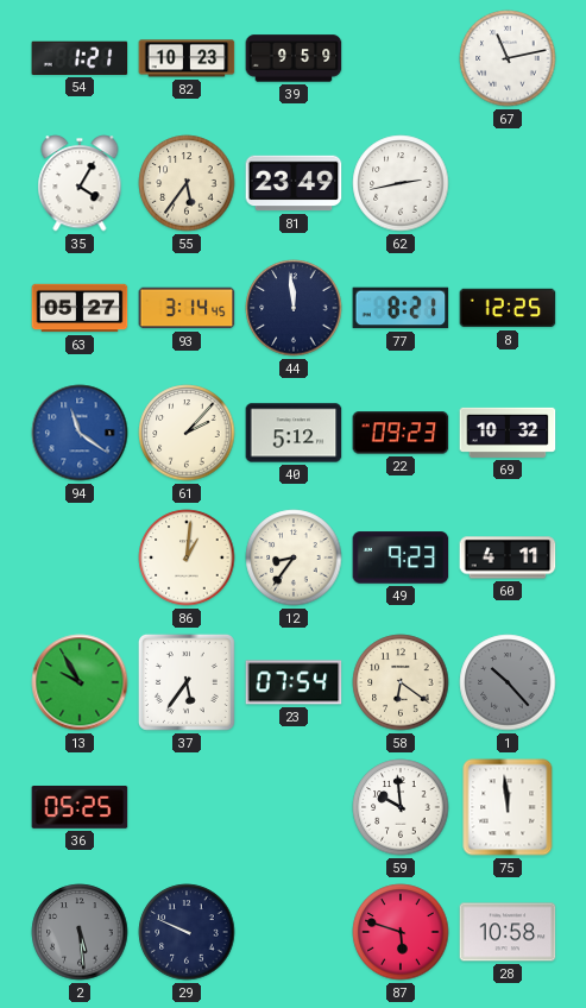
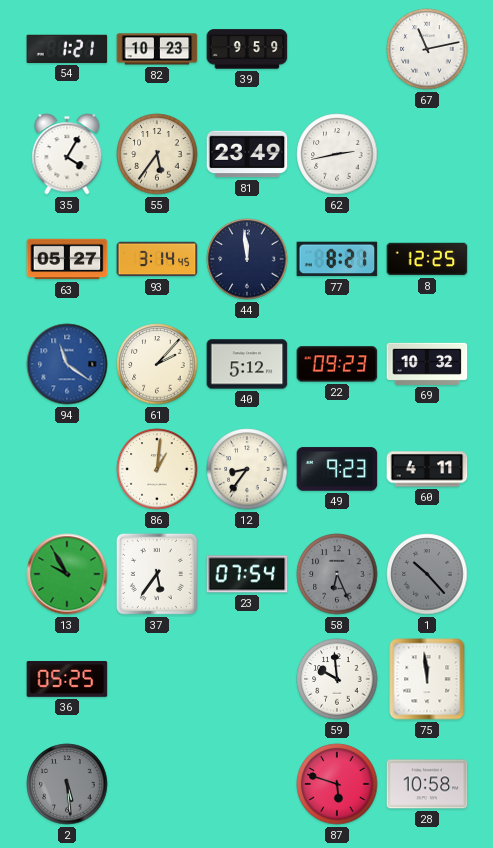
58: 6:21 -> 6:26 (337, 574)
58 dial: cream -> grey (337, 574)
29: 9:49 -> none (187, 932)
